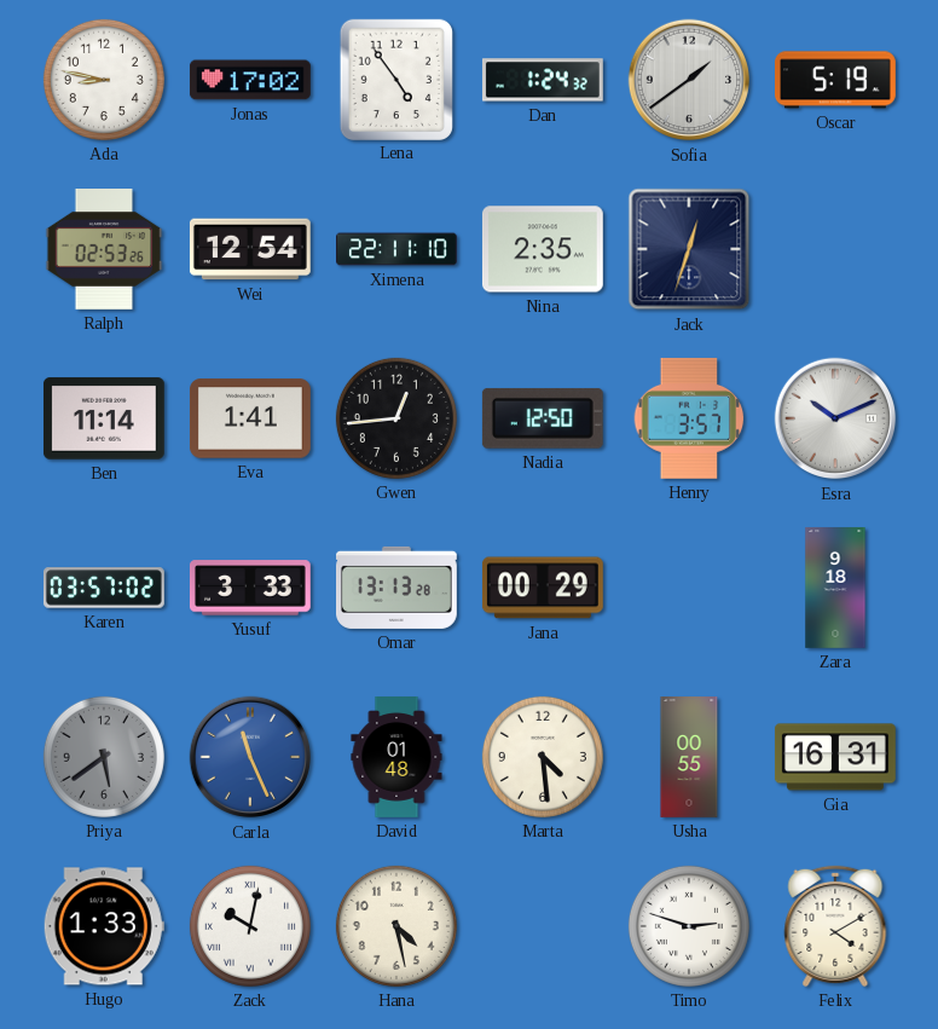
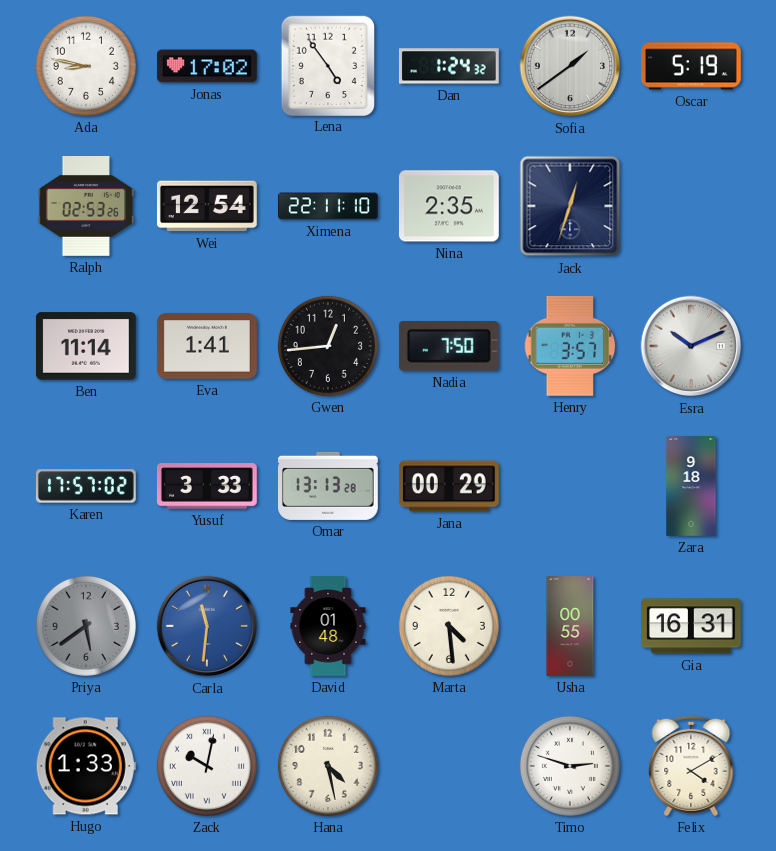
Nadia: 12:50 -> 7:50 (449, 346)
Karen: 03:57 -> 17:57 (86, 486)
Carla: 11:26 -> 11:31 (207, 626)
